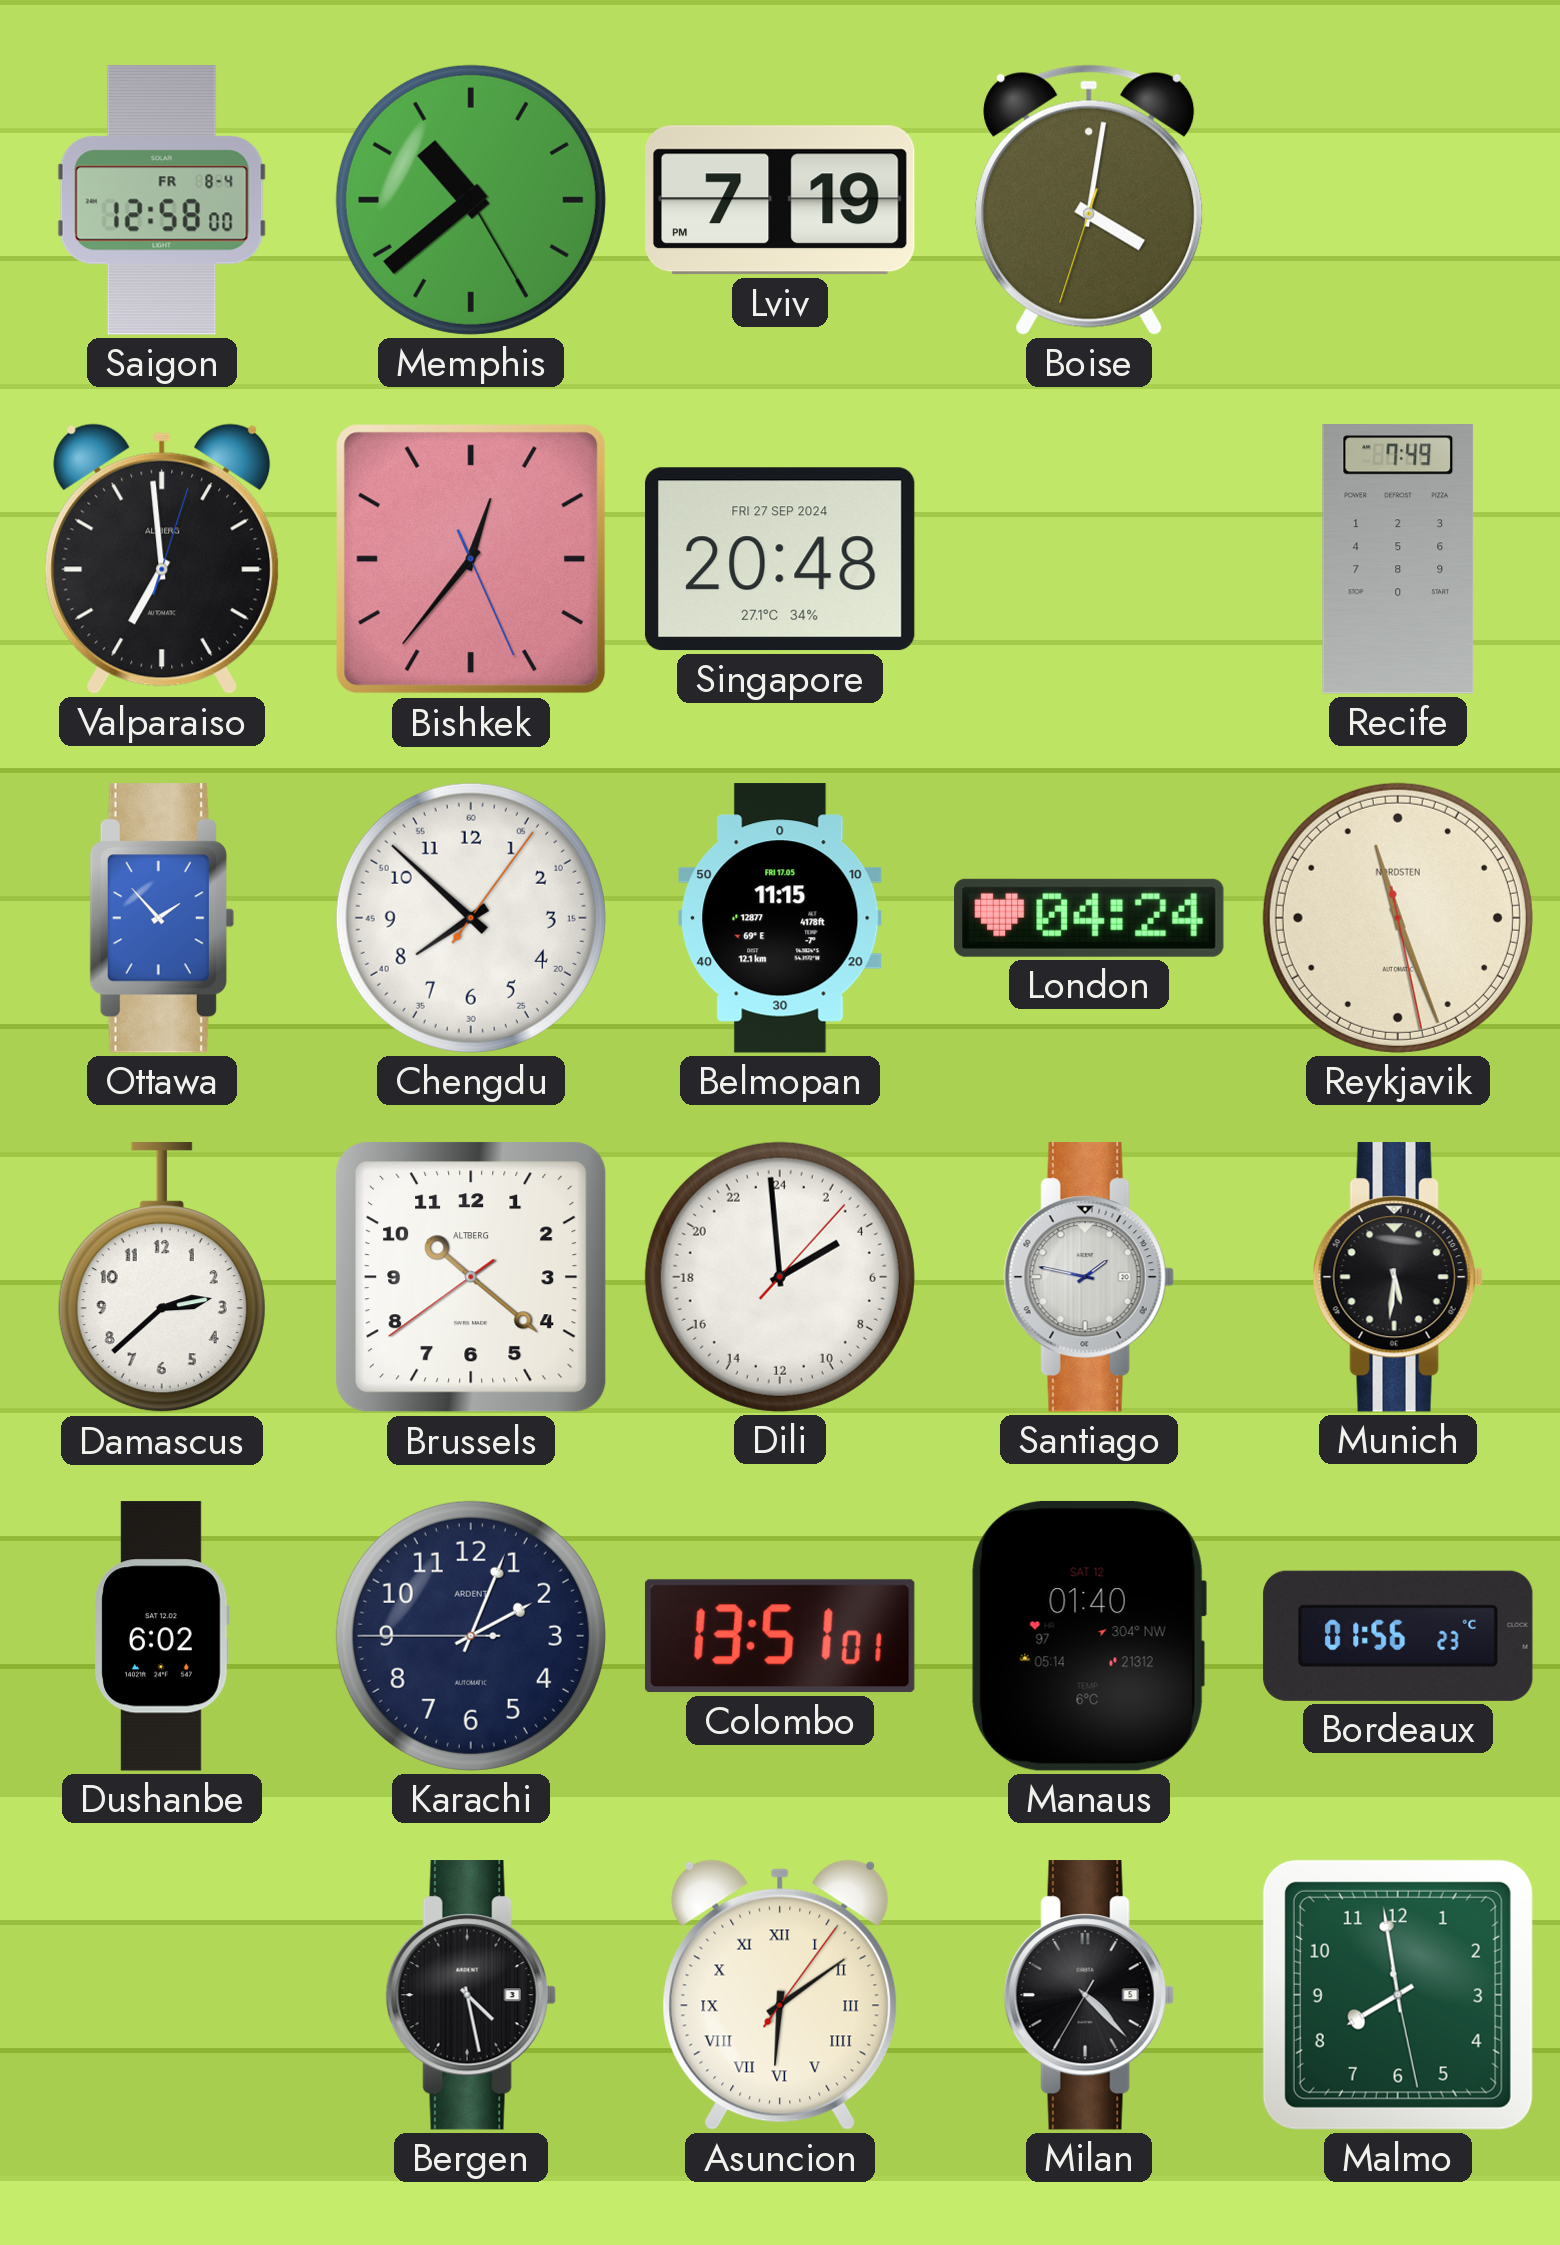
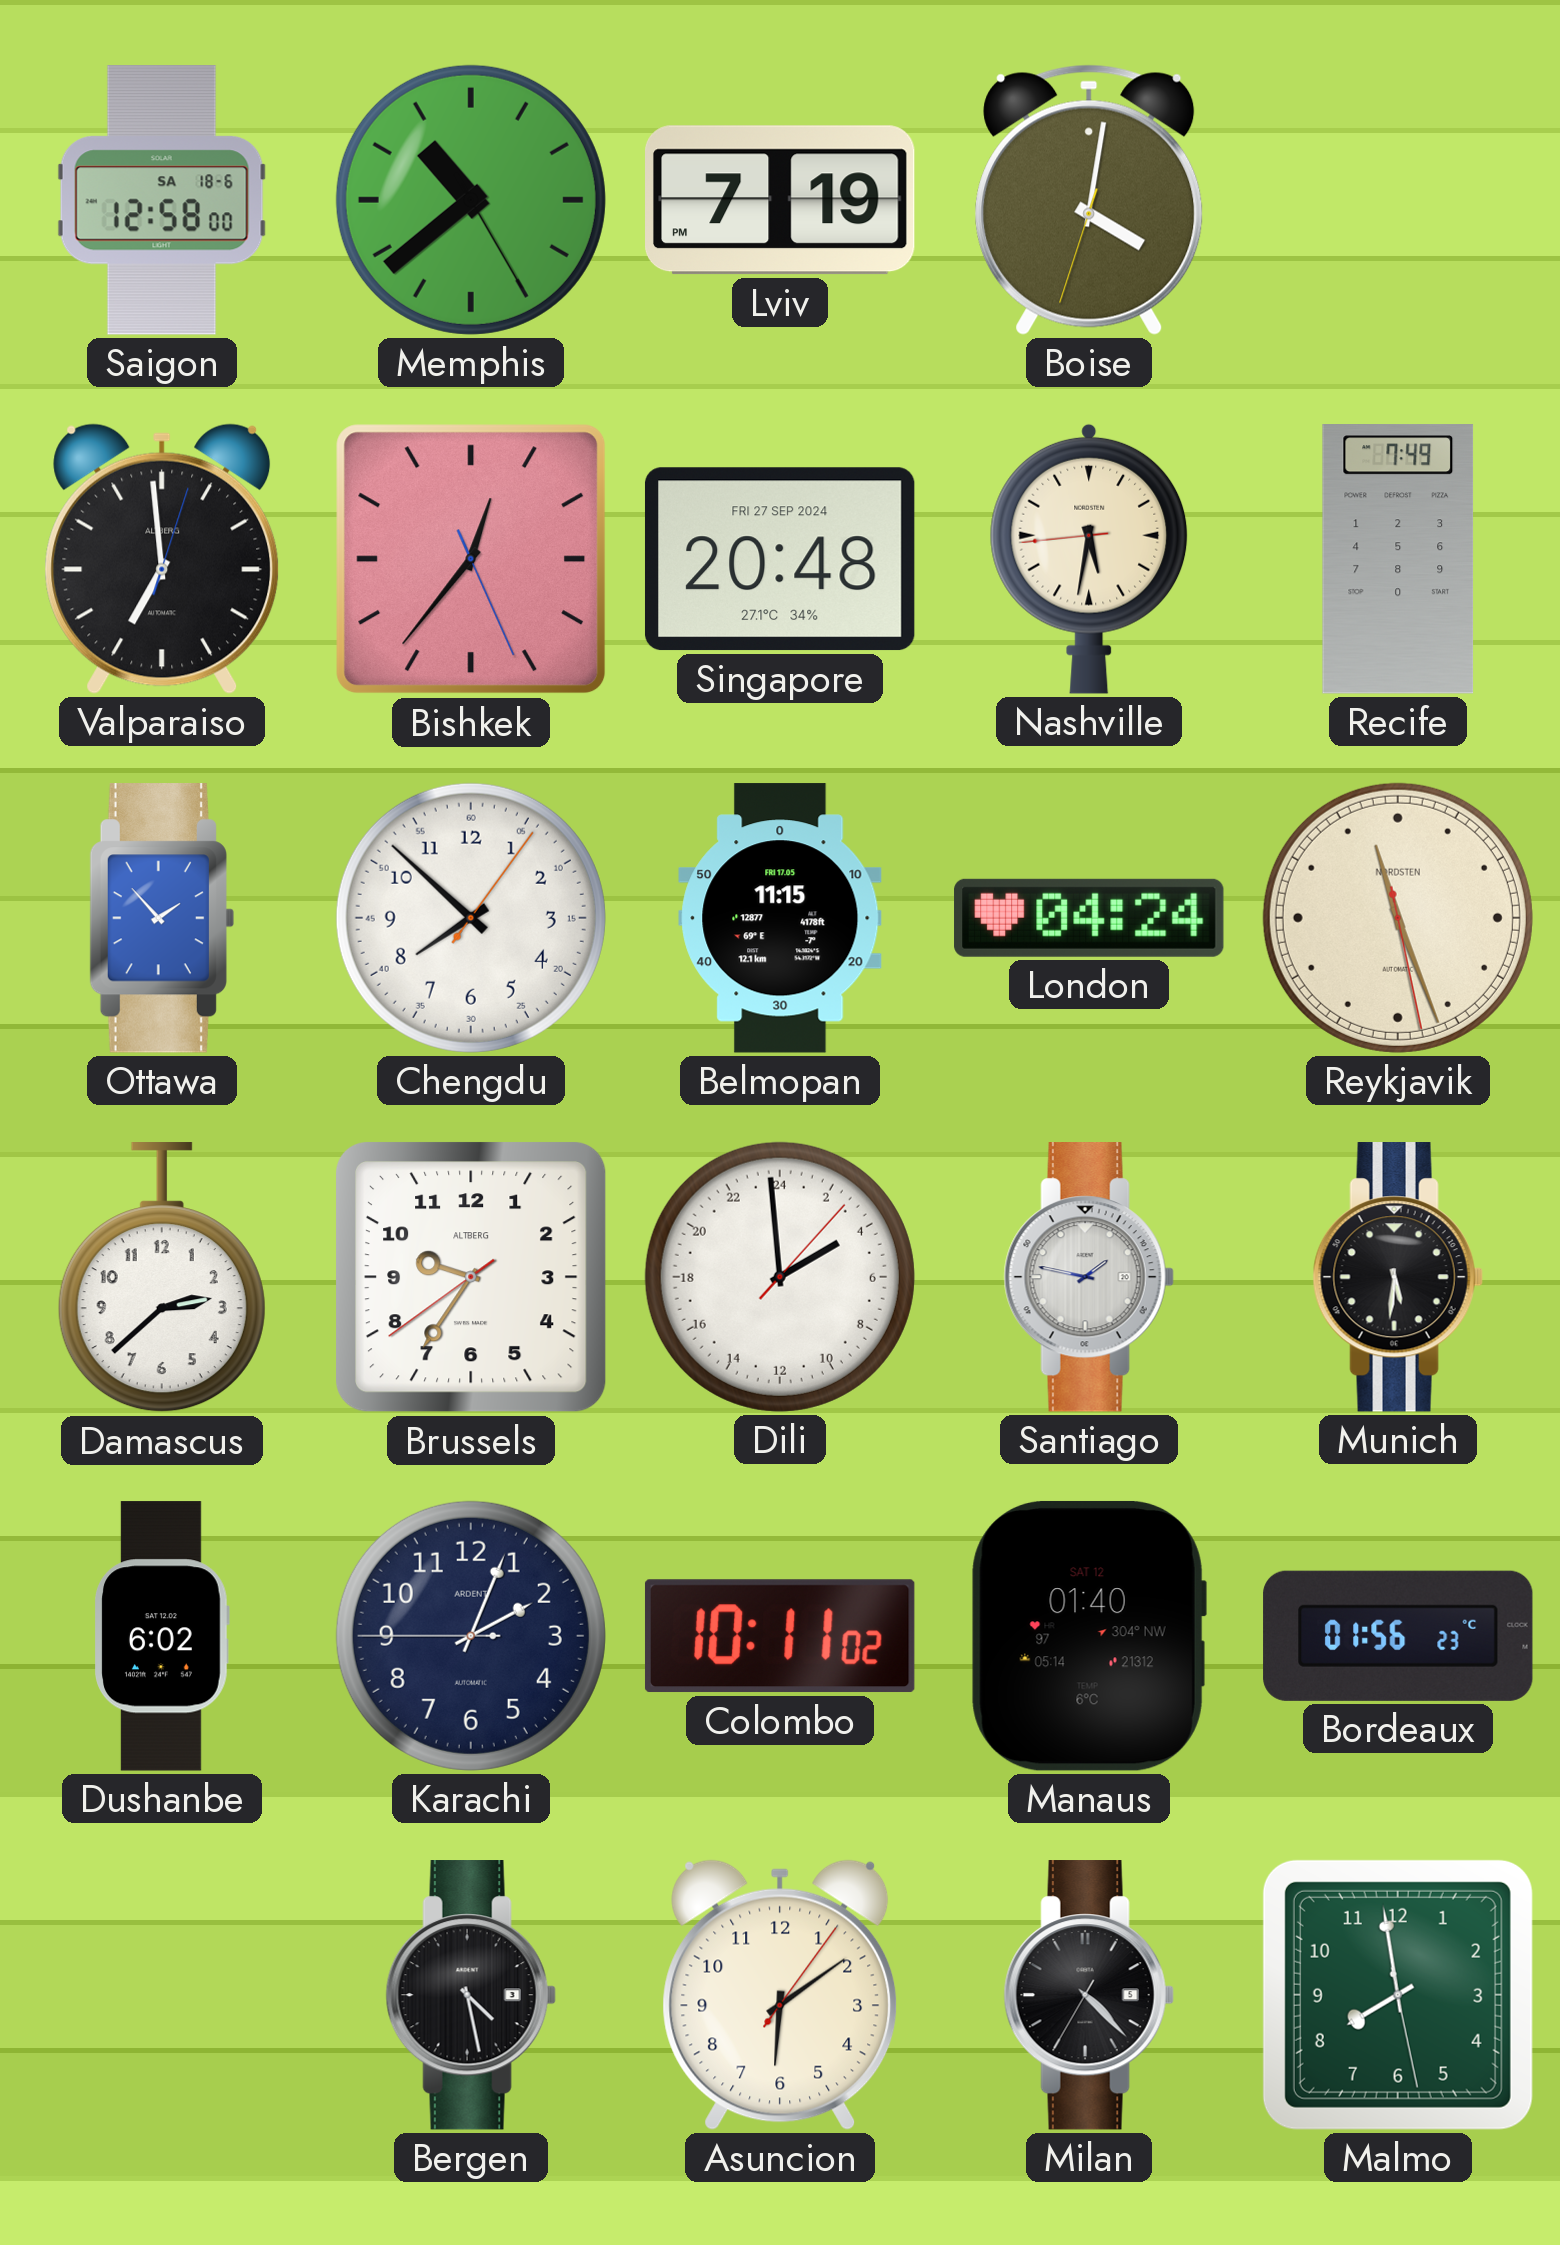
Saigon date: FR 8-4 -> SA 18-6 (162, 200)
Nashville: none -> 5:31 (1089, 559)
Brussels: 10:21 -> 9:35 (471, 1277)
Colombo: 13:51 -> 10:11 (780, 1636)
Asuncion numerals: Roman -> Arabic (780, 1995)
